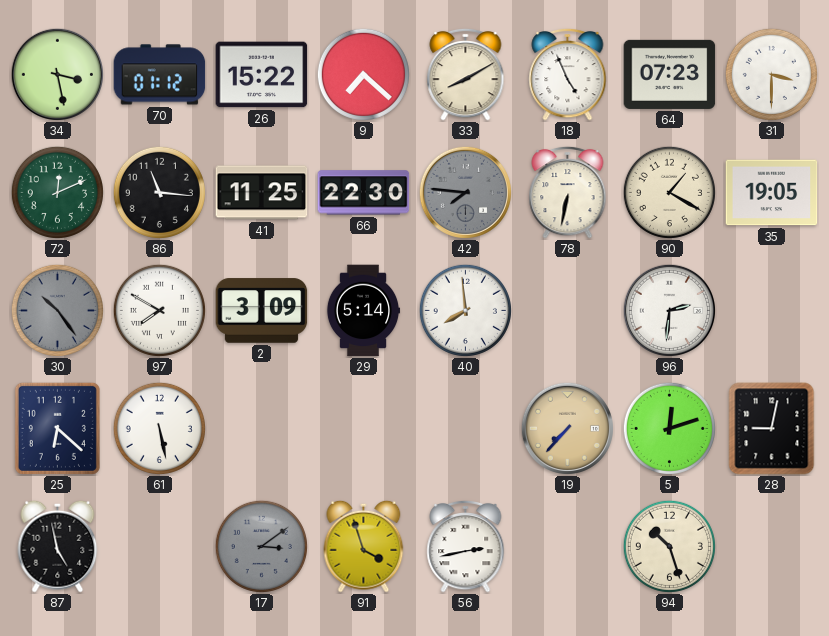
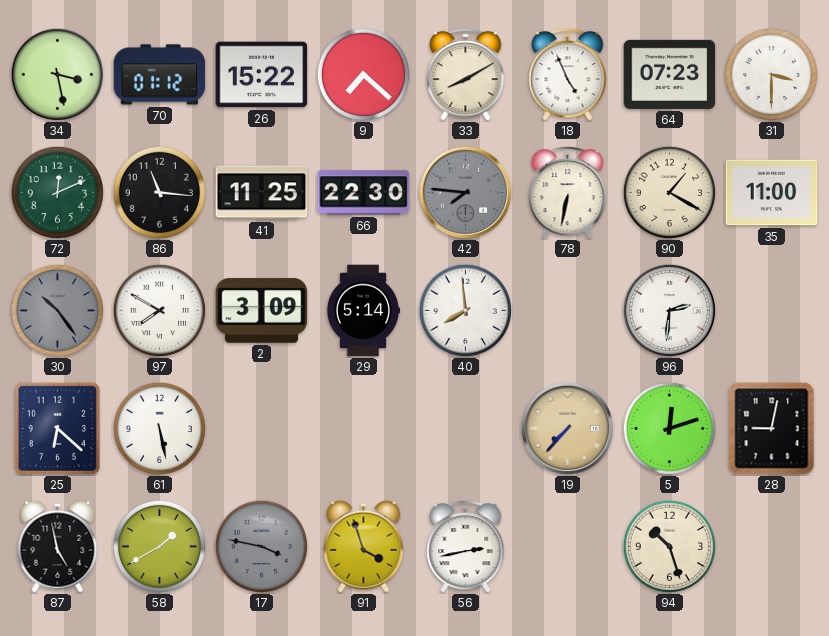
35: 19:05 -> 11:00 (772, 193)
58: none -> 1:40 (159, 546)
17: 3:09 -> 3:47 (261, 546)
